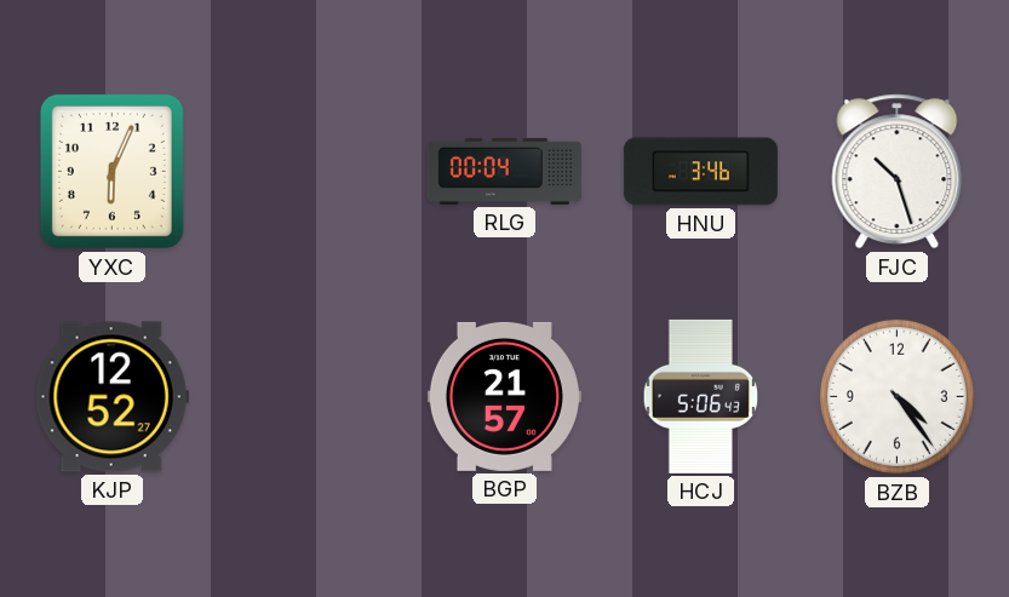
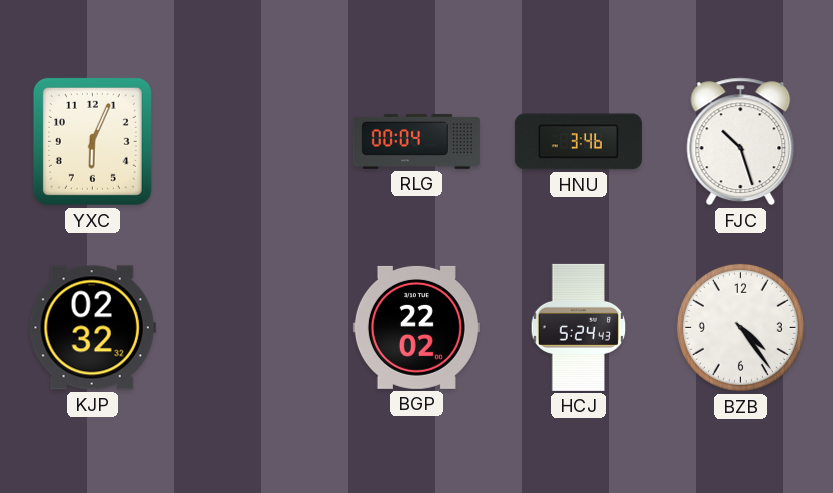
KJP: 12:52 -> 02:32 (92, 328)
BGP: 21:57 -> 22:02 (416, 327)
HCJ: 5:06 -> 5:24 (579, 327)
